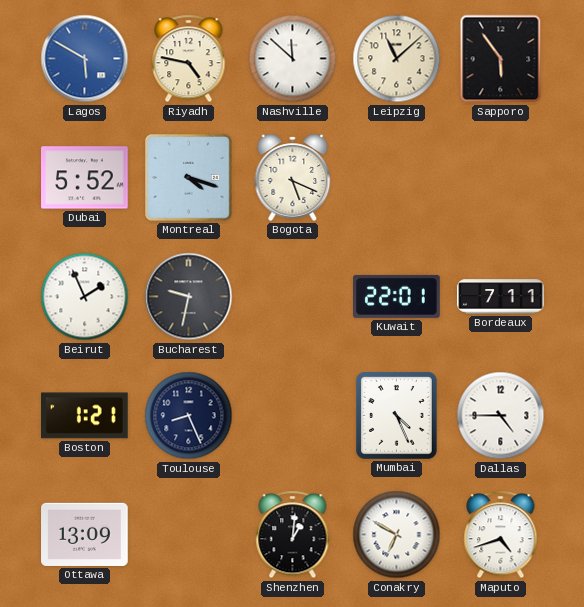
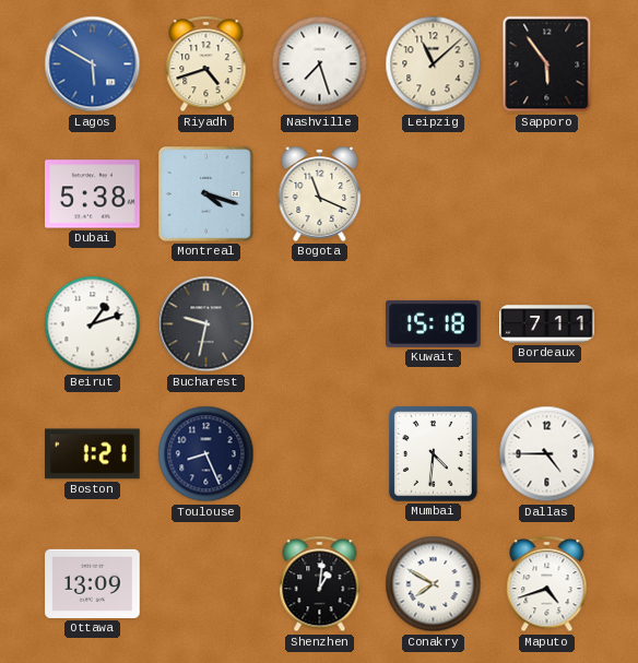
Riyadh: 4:47 -> 4:42 (206, 64)
Nashville: 11:52 -> 7:27 (320, 64)
Dubai: 5:52 -> 5:38 (93, 194)
Bogota: 5:19 -> 11:19 (320, 193)
Beirut: 1:56 -> 1:12 (93, 324)
Kuwait: 22:01 -> 15:18 (434, 323)
Mumbai: 4:26 -> 4:31 (434, 454)
Conakry: 6:50 -> 7:50 (434, 584)
